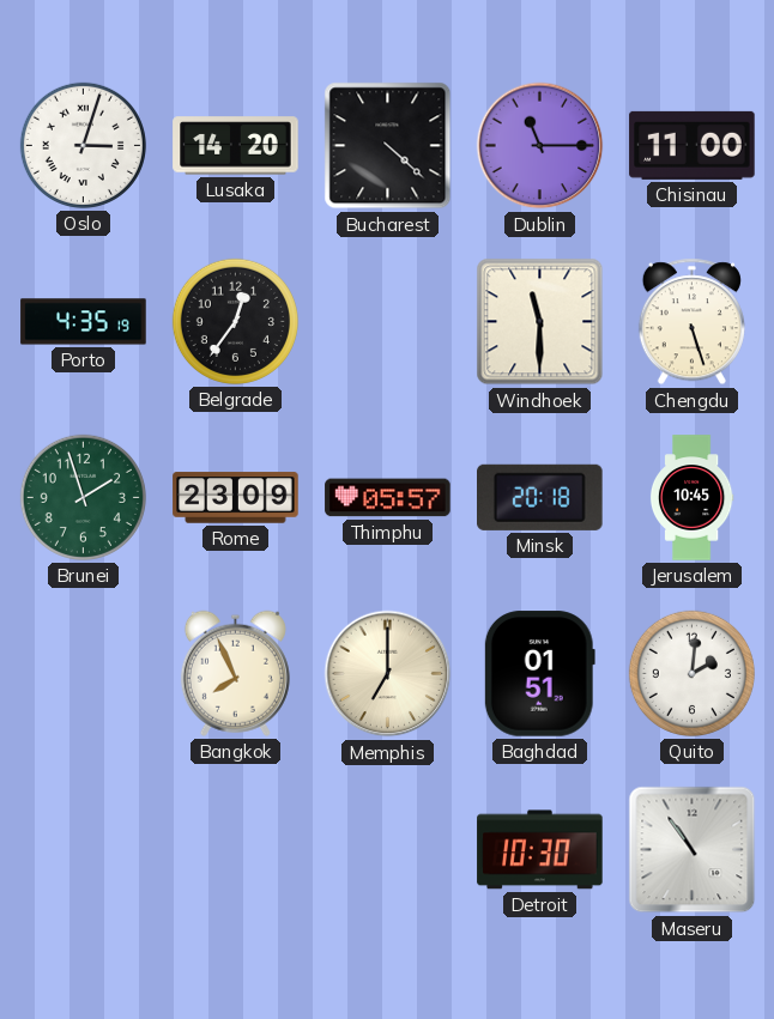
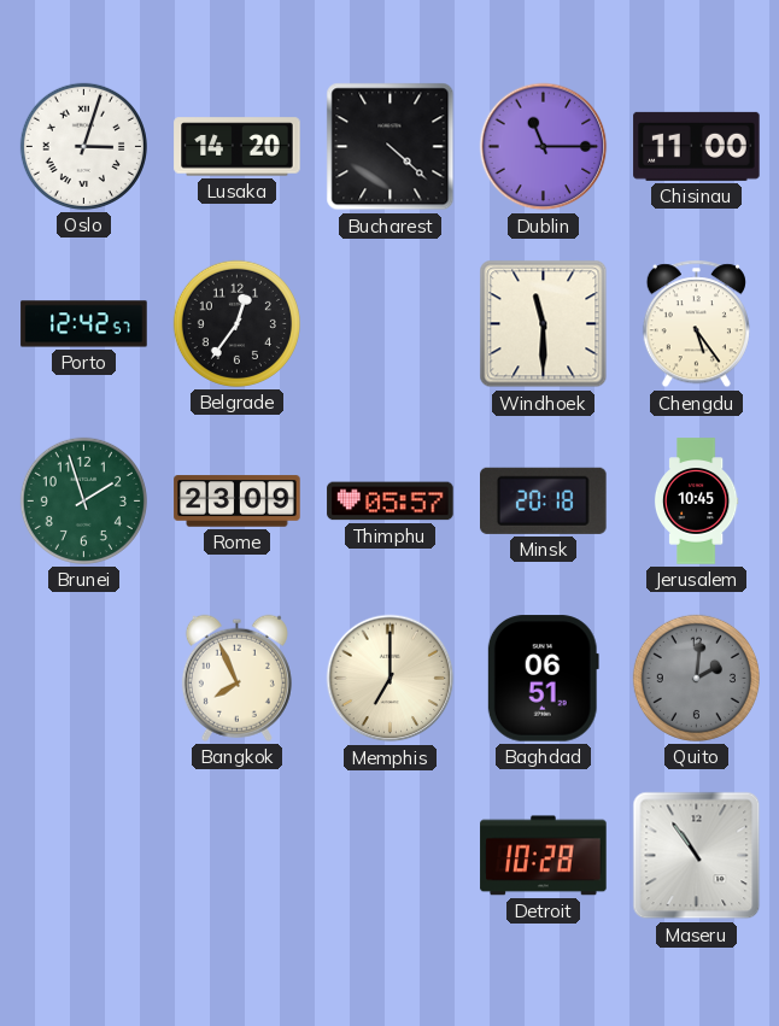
Porto: 4:35 -> 12:42 (84, 324)
Chengdu: 5:27 -> 5:24 (696, 324)
Baghdad: 01:51 -> 06:51 (543, 679)
Quito dial: white -> grey (696, 678)
Detroit: 10:30 -> 10:28 (544, 856)
